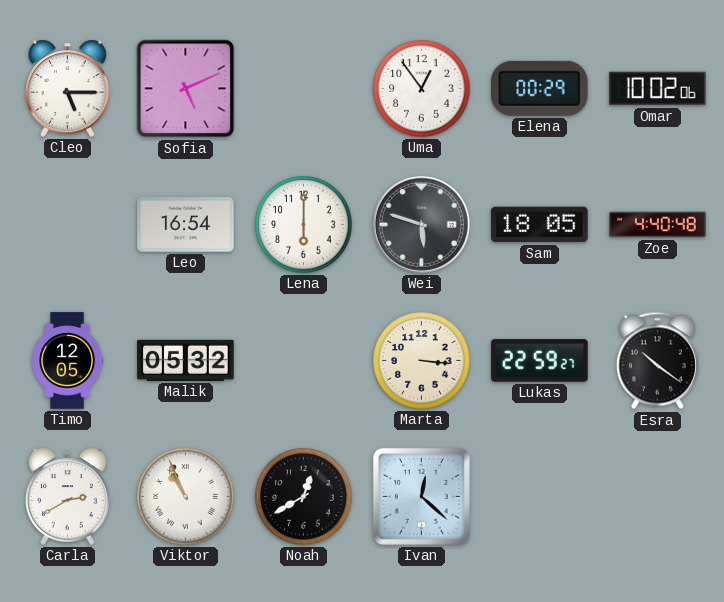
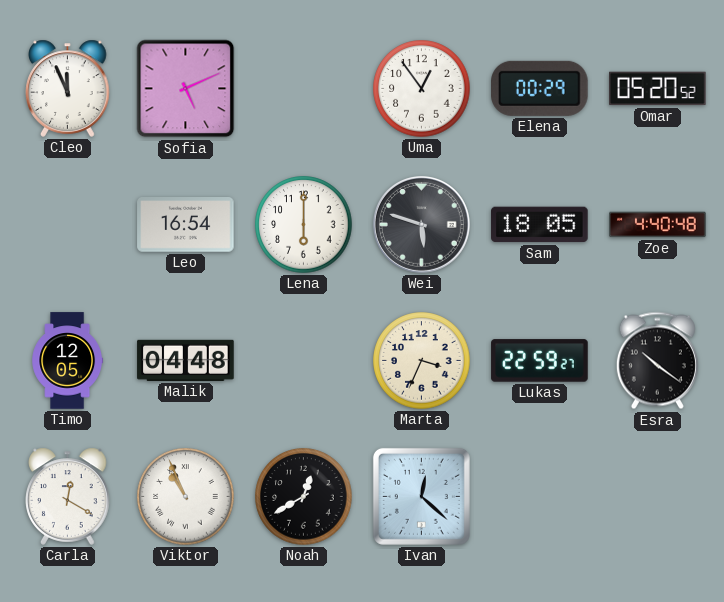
Cleo: 5:15 -> 11:56 (68, 88)
Omar: 10:02 -> 05:20 (658, 89)
Malik: 05:32 -> 04:48 (186, 360)
Marta: 3:16 -> 3:34 (422, 361)
Carla: 2:40 -> 12:20 (68, 496)
